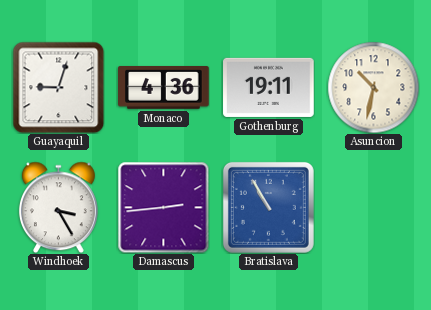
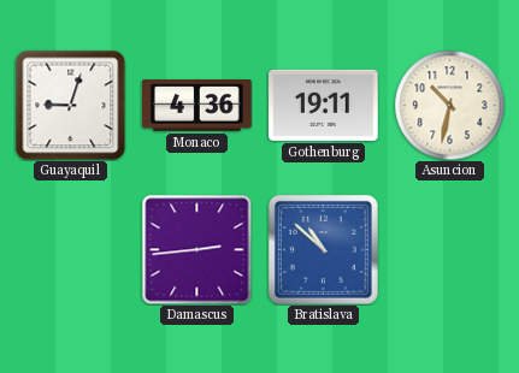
Windhoek: 3:25 -> none (58, 207)
Bratislava: 10:55 -> 10:52 (323, 249)
